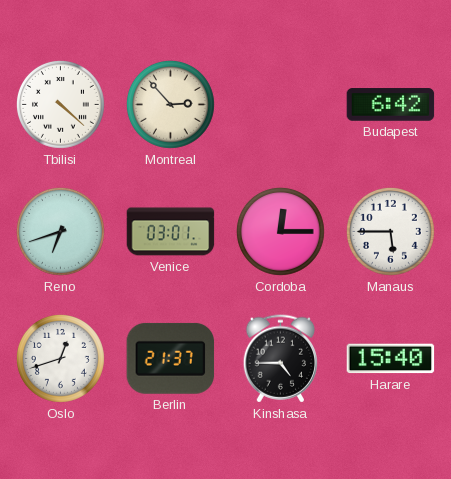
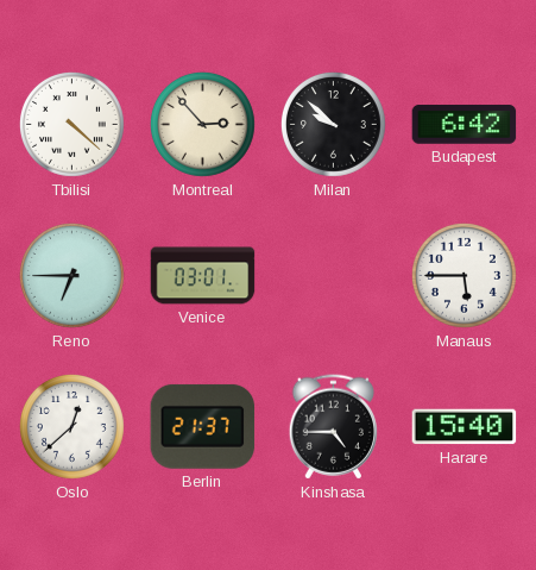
Milan: none -> 9:52 (333, 124)
Reno: 6:42 -> 6:45 (71, 275)
Cordoba: 12:15 -> none (280, 231)
Oslo: 12:42 -> 12:38 (71, 426)
